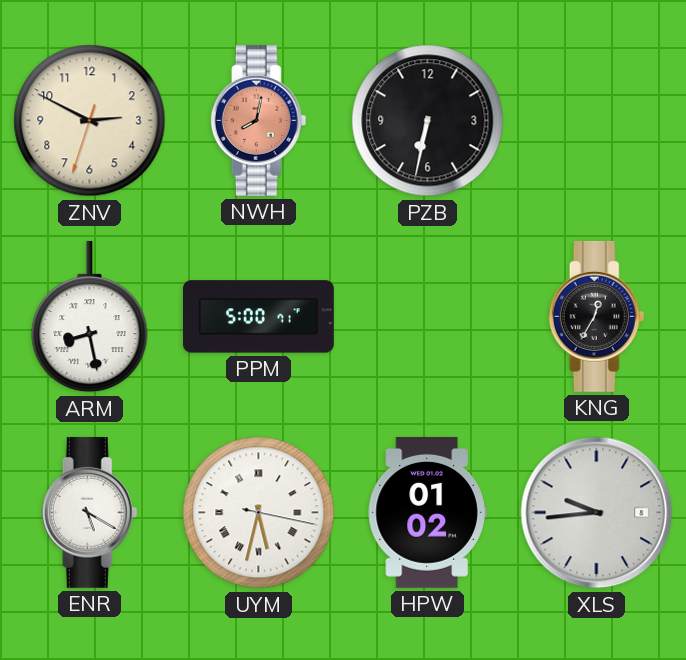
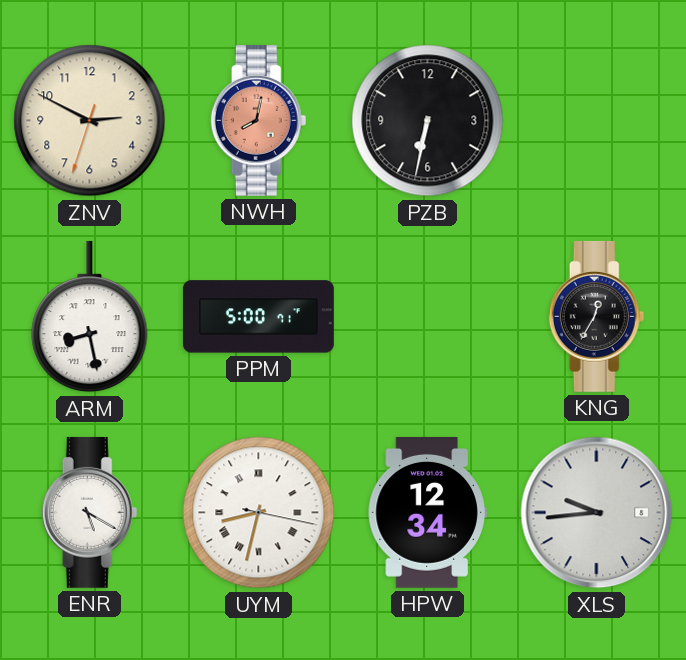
UYM: 5:32 -> 8:32 (259, 513)
HPW: 01:02 -> 12:34 (427, 512)
